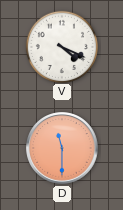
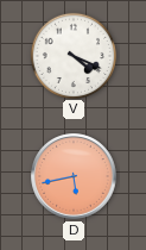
D: 11:30 -> 5:43 (74, 176)
